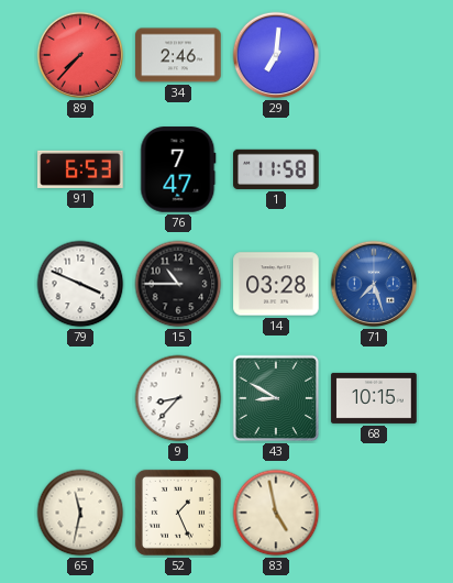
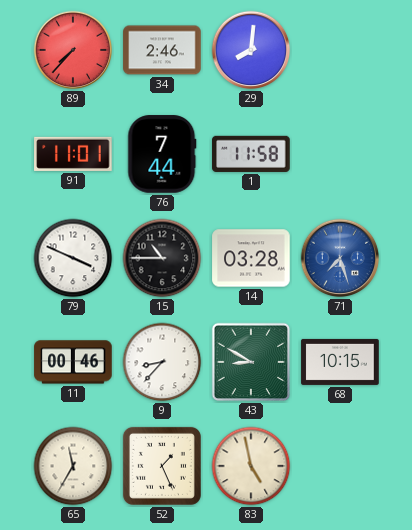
29: 7:01 -> 8:01 (251, 50)
91: 6:53 -> 11:01 (73, 154)
76: 7:47 -> 7:44 (162, 154)
11: none -> 00:46 (73, 362)
65: 11:32 -> 11:35 (73, 466)
